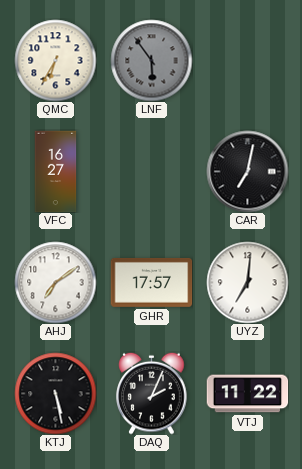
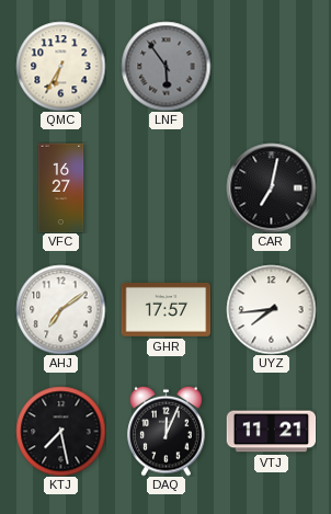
UYZ: 7:01 -> 7:44 (271, 309)
KTJ: 5:28 -> 7:28 (60, 431)
DAQ: 2:04 -> 12:04 (167, 431)
VTJ: 11:22 -> 11:21 (271, 432)
